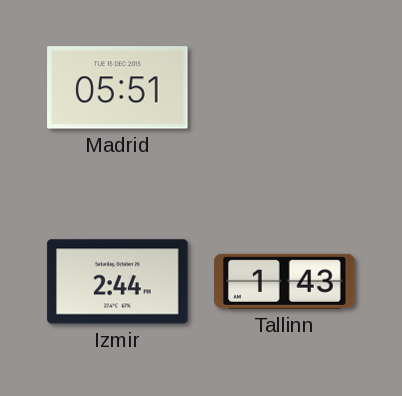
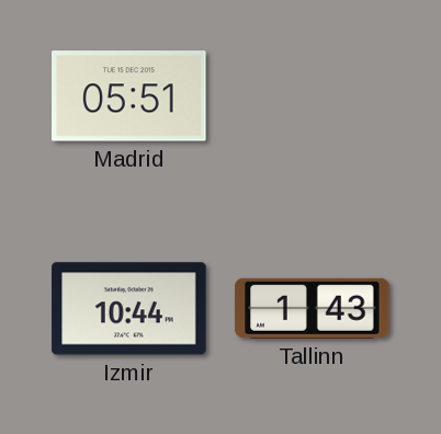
Izmir: 2:44 -> 10:44 (129, 309)
